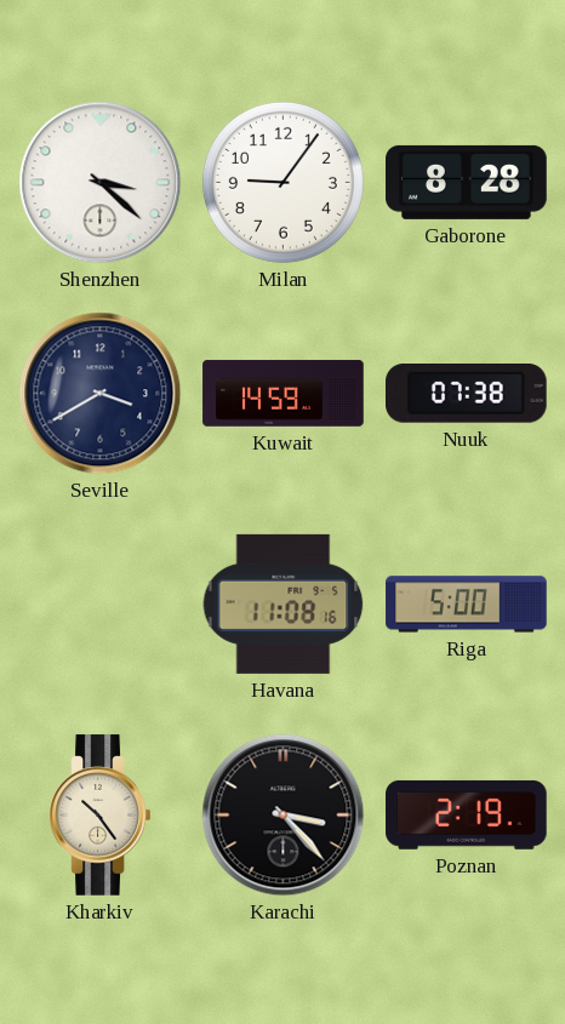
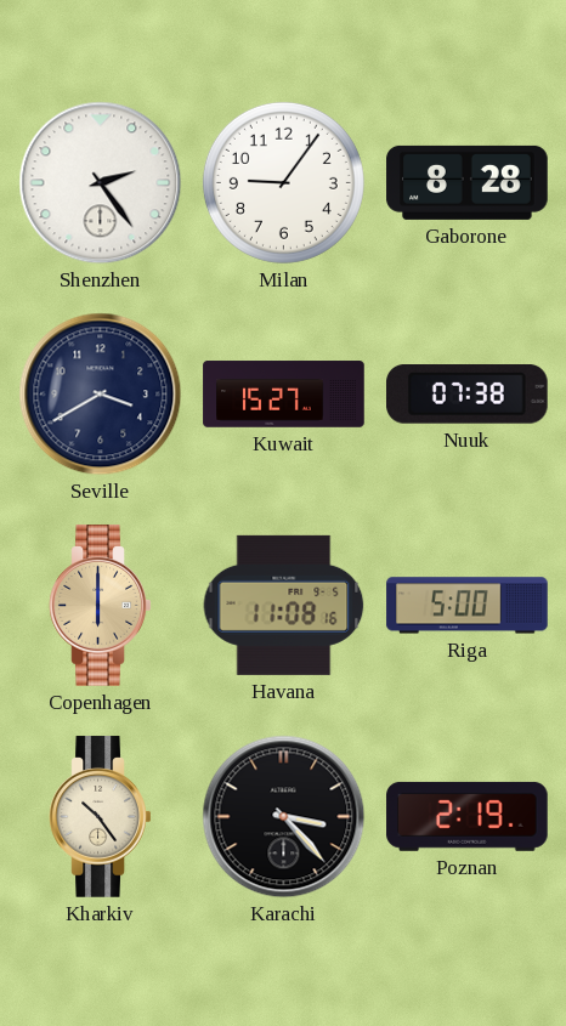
Shenzhen: 3:22 -> 2:24 (101, 183)
Kuwait: 14:59 -> 15:27 (284, 395)
Copenhagen: none -> 6:00 (101, 606)
